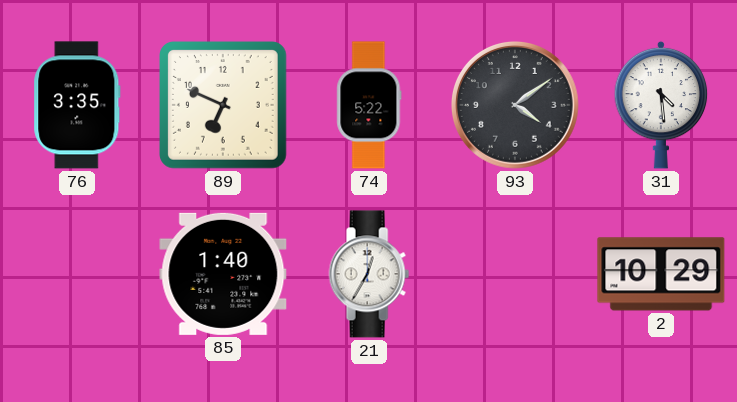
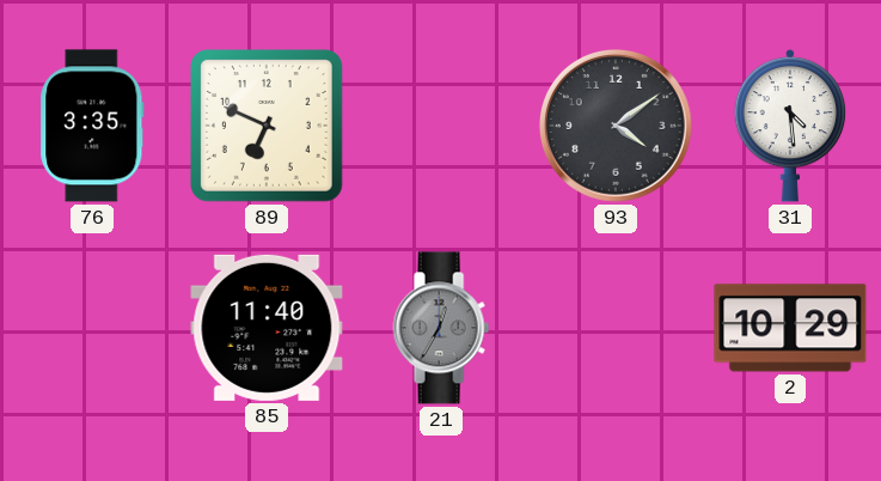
74: 5:22 -> none (369, 105)
85: 1:40 -> 11:40 (267, 328)
21 dial: white -> grey (441, 328)
